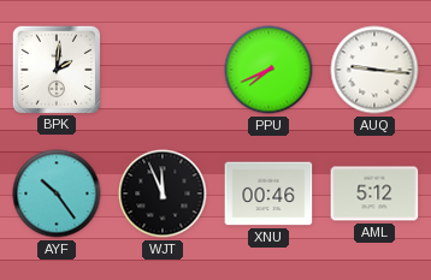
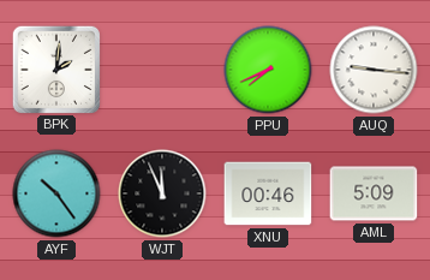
AML: 5:12 -> 5:09 (374, 193)
